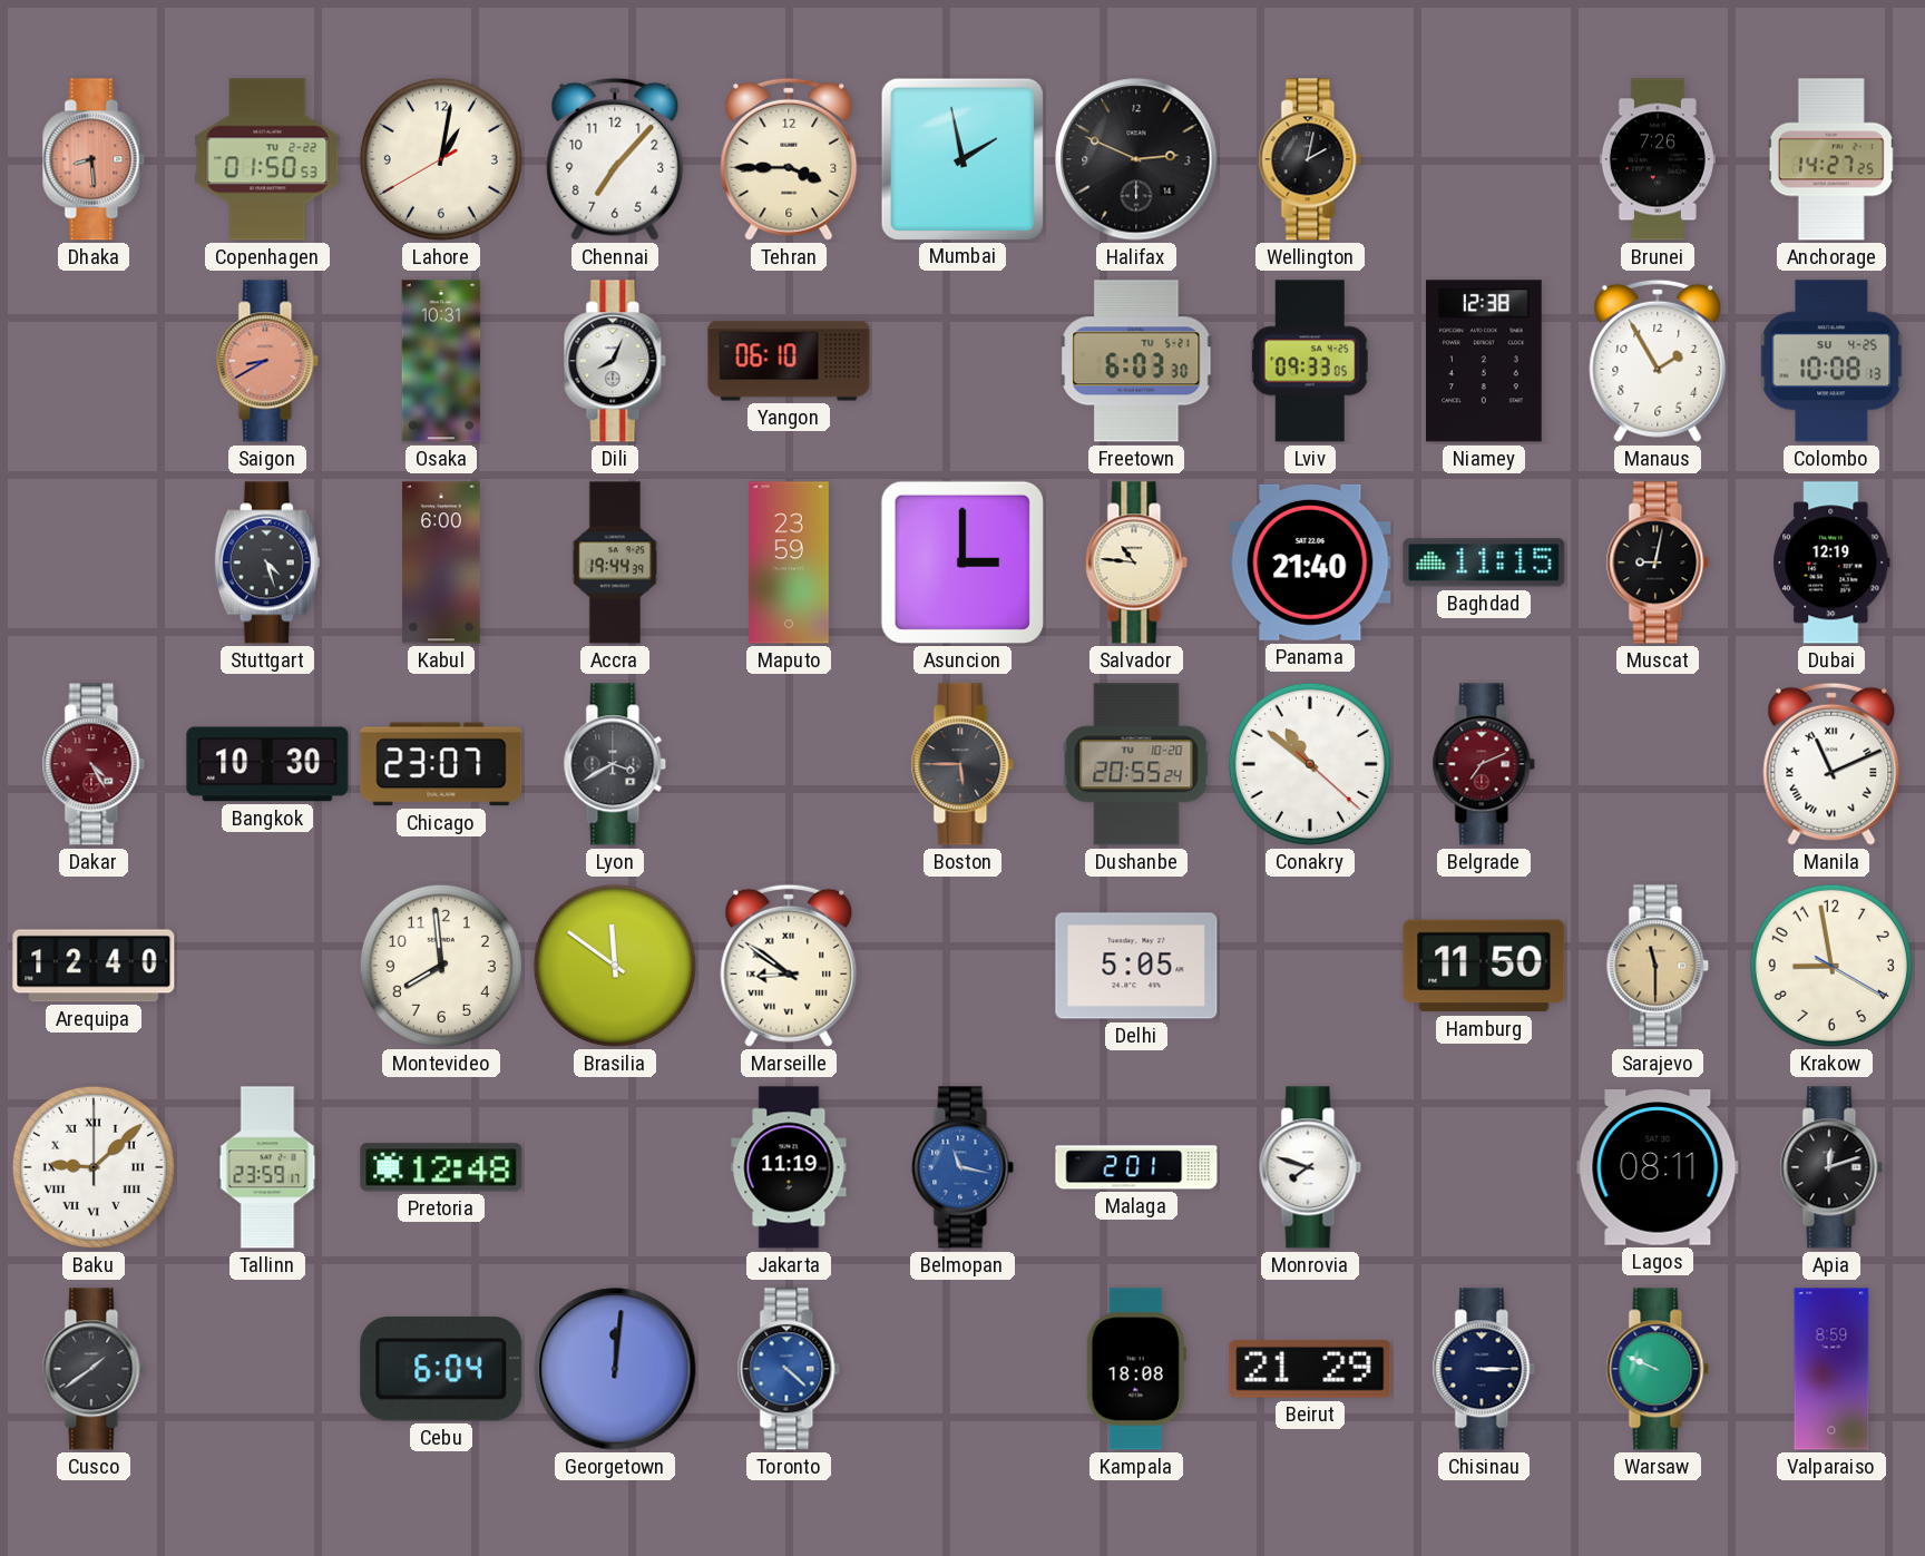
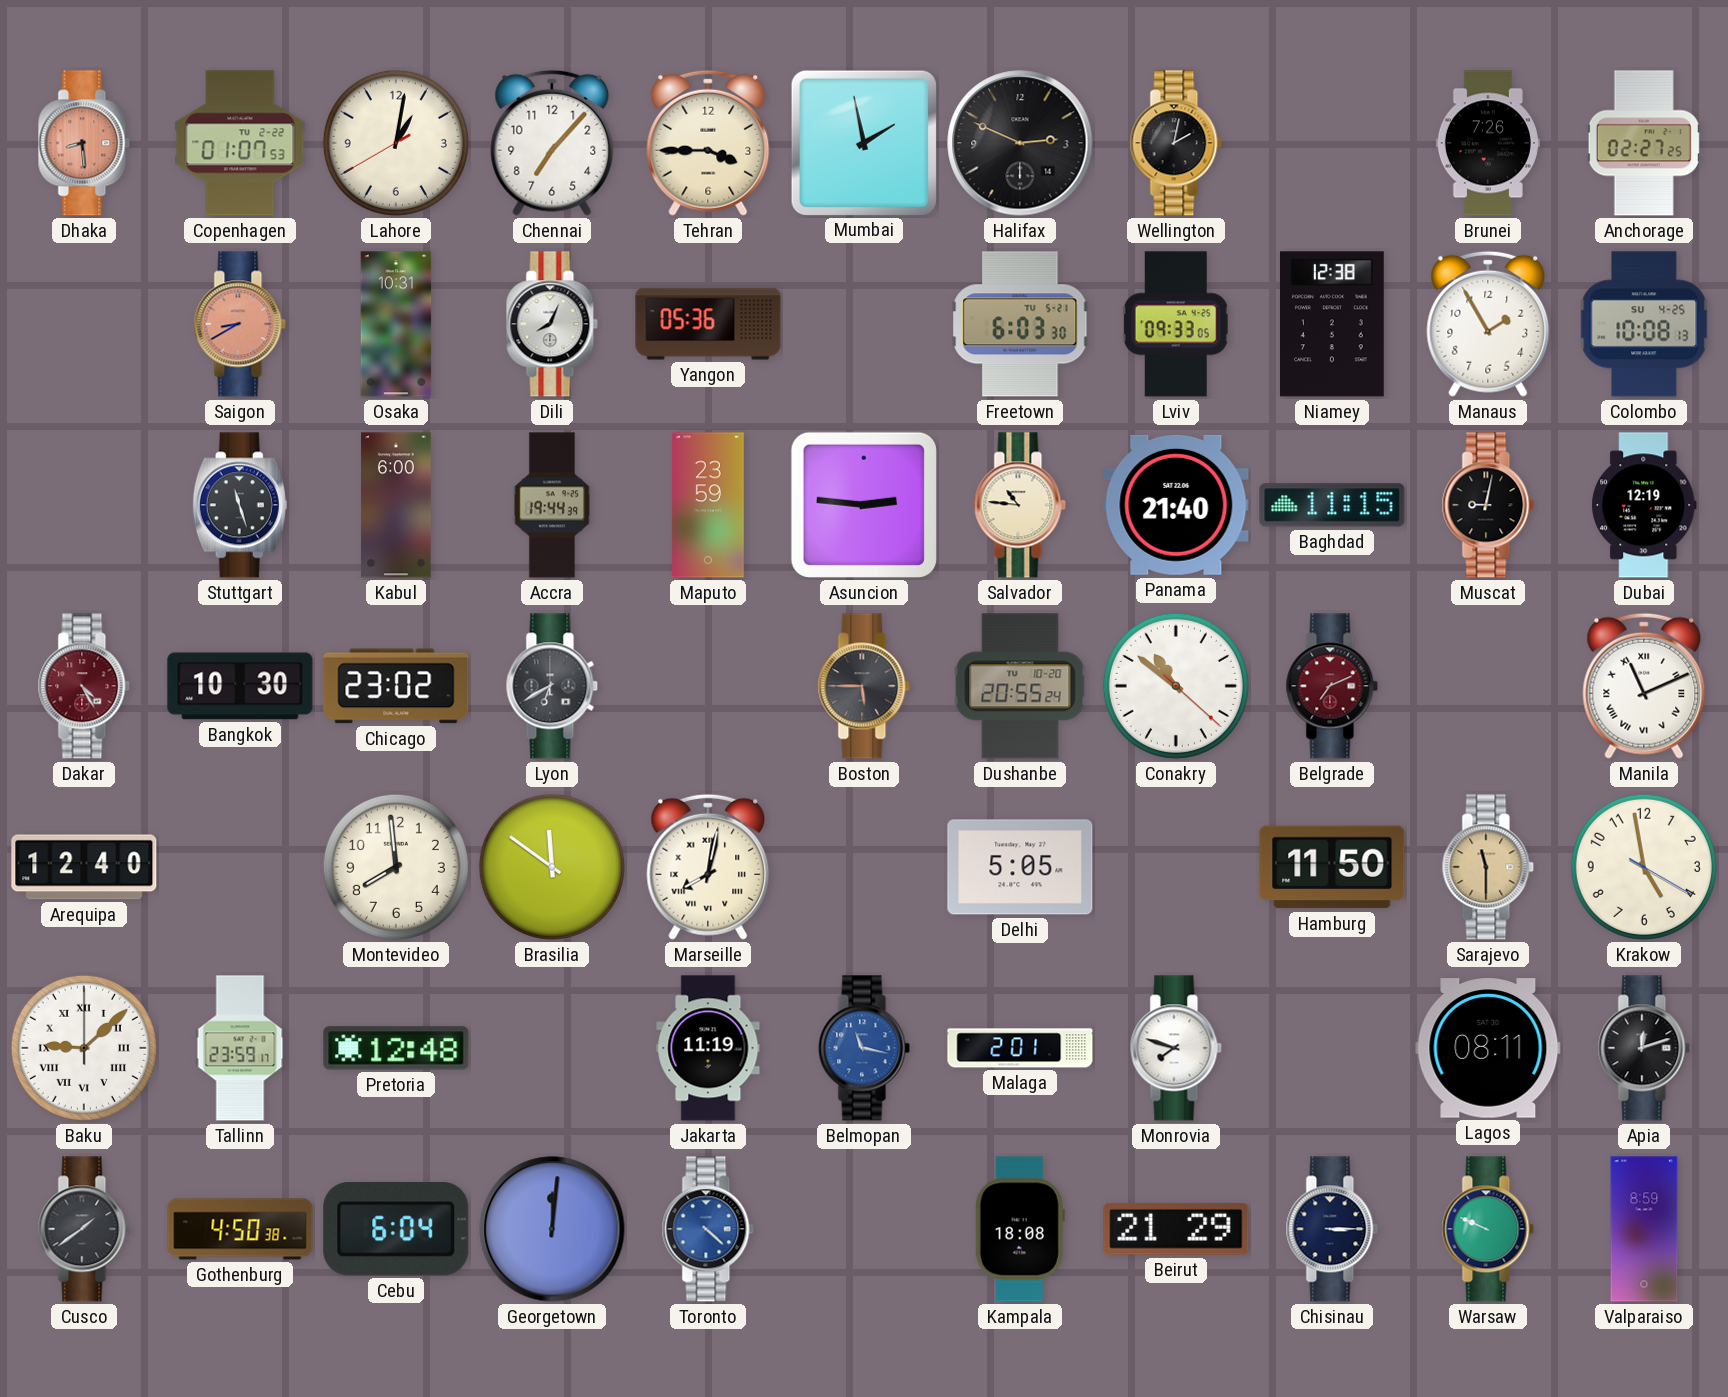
Copenhagen: 01:50 -> 01:07 (240, 143)
Anchorage: 14:27 -> 02:27 (1644, 143)
Yangon: 06:10 -> 05:36 (708, 324)
Stuttgart: 4:27 -> 11:27 (240, 505)
Asuncion: 3:00 -> 2:46 (864, 505)
Chicago: 23:07 -> 23:02 (396, 686)
Lyon: 3:40 -> 6:40 (552, 686)
Marseille: 8:51 -> 8:02 (708, 867)
Krakow: 8:58 -> 4:58 (1644, 867)
Gothenburg: none -> 4:50 (240, 1229)
